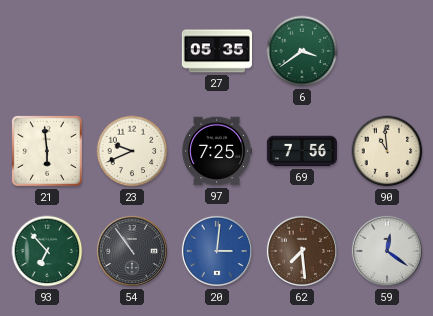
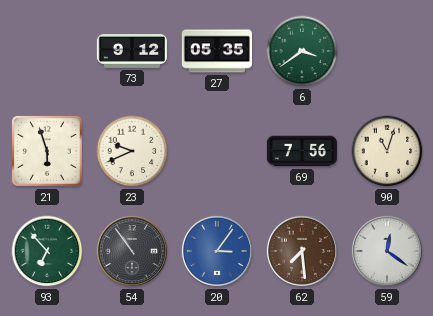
73: none -> 9:12 (132, 51)
21: 5:59 -> 5:57 (47, 151)
97: 7:25 -> none (217, 151)
90: 10:59 -> 11:03 (387, 151)
20: 3:01 -> 3:06 (217, 251)
